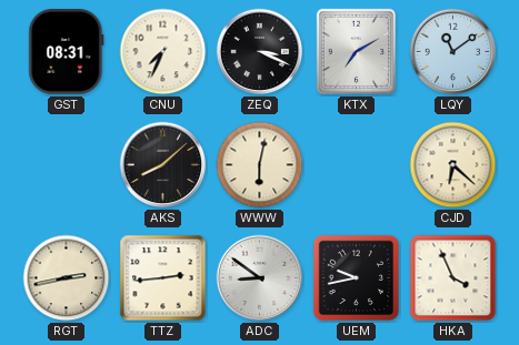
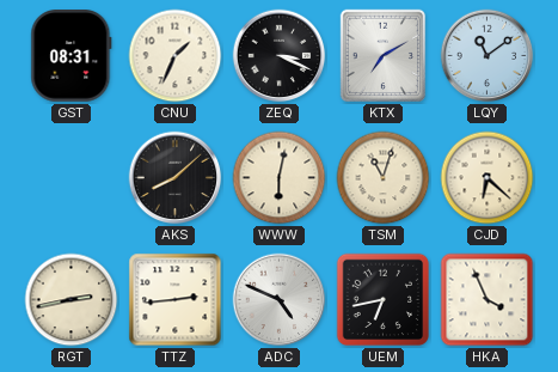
CNU: 7:34 -> 1:34 (176, 56)
TSM: none -> 11:03 (384, 178)
ADC: 8:51 -> 4:49 (280, 300)
UEM: 9:43 -> 6:43 (384, 300)
